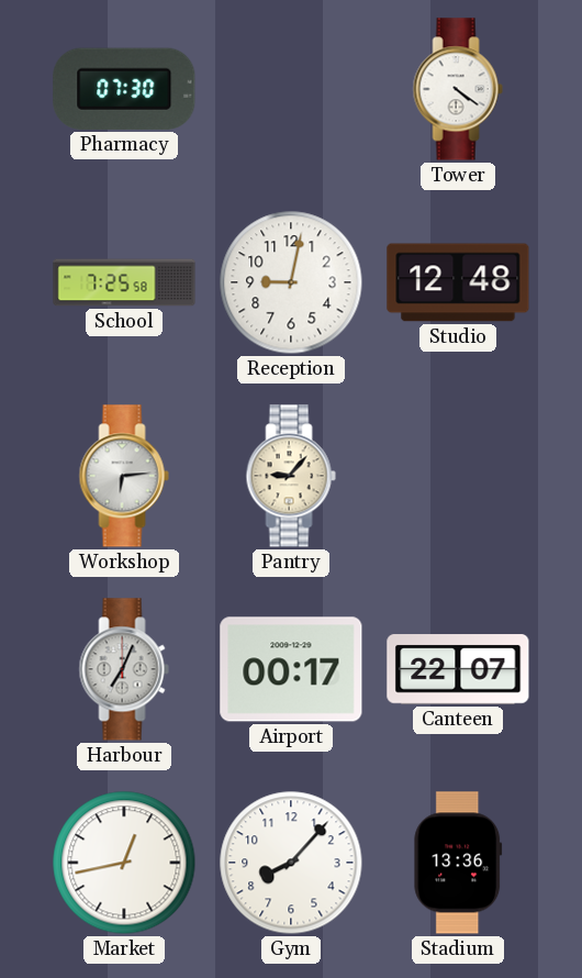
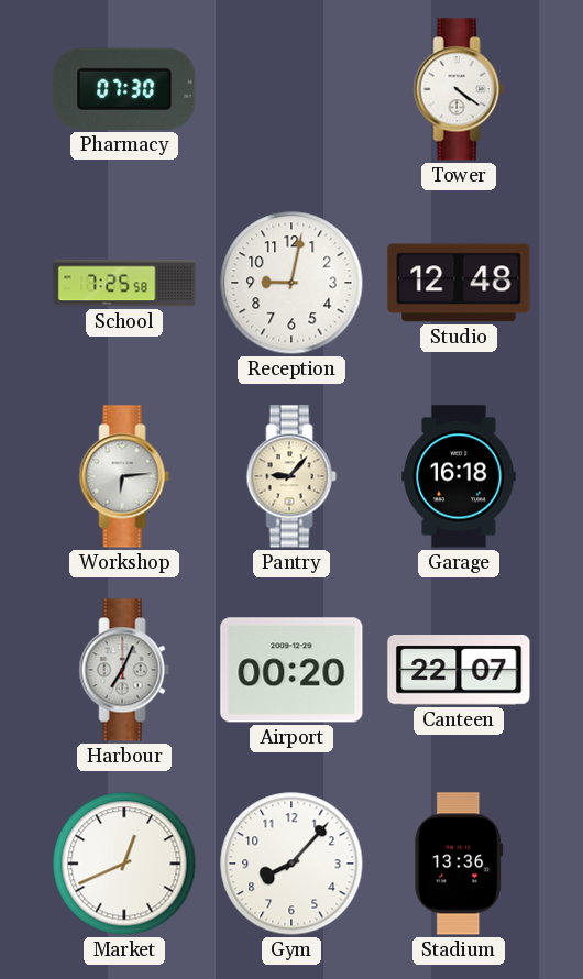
Garage: none -> 16:18 (459, 476)
Airport: 00:17 -> 00:20 (291, 670)
Market: 12:43 -> 12:41 (124, 864)
